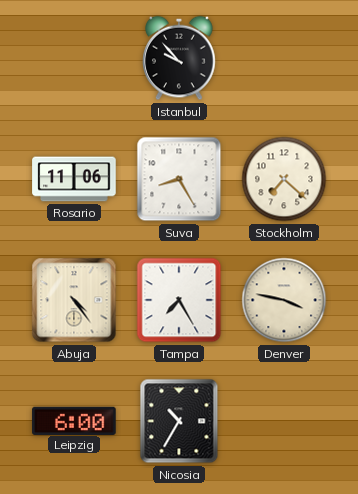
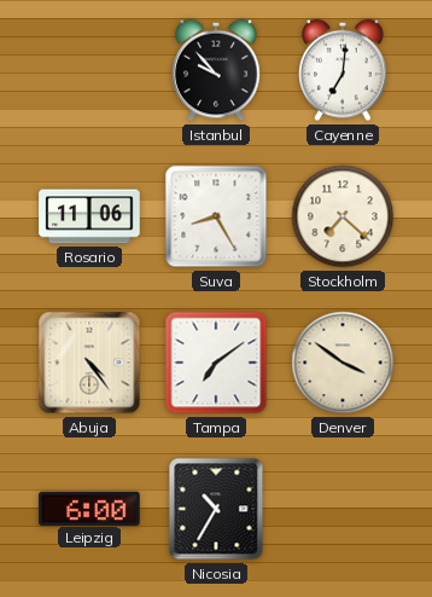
Cayenne: none -> 7:01 (343, 70)
Tampa: 7:25 -> 7:09 (216, 363)
Denver: 3:47 -> 3:51 (343, 363)
